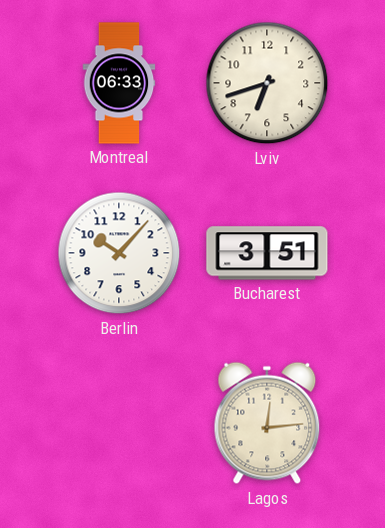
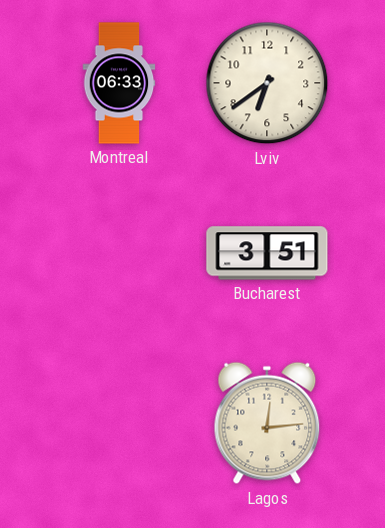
Lviv: 6:42 -> 6:39 (267, 83)
Berlin: 10:07 -> none (119, 253)
